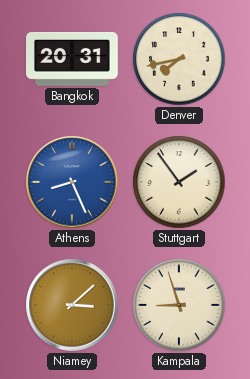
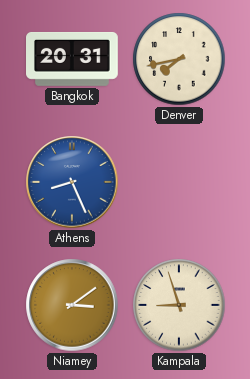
Stuttgart: 1:54 -> none (179, 182)
Niamey: 3:08 -> 3:09 (72, 305)
